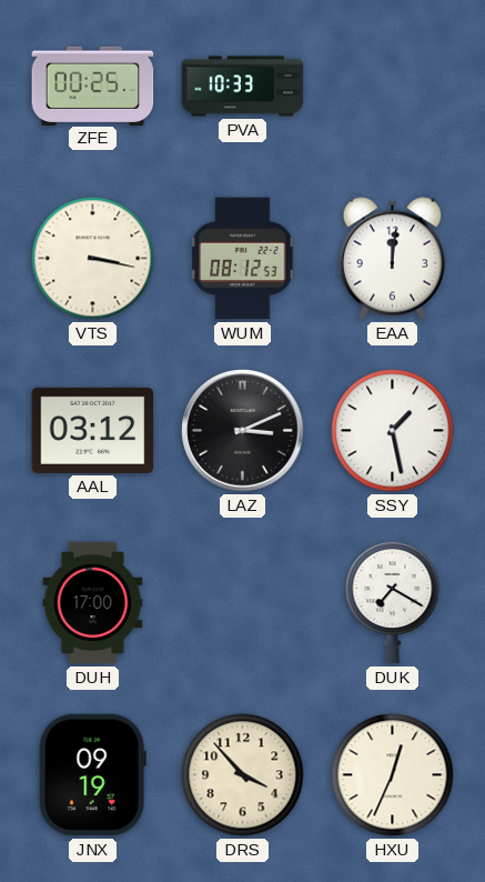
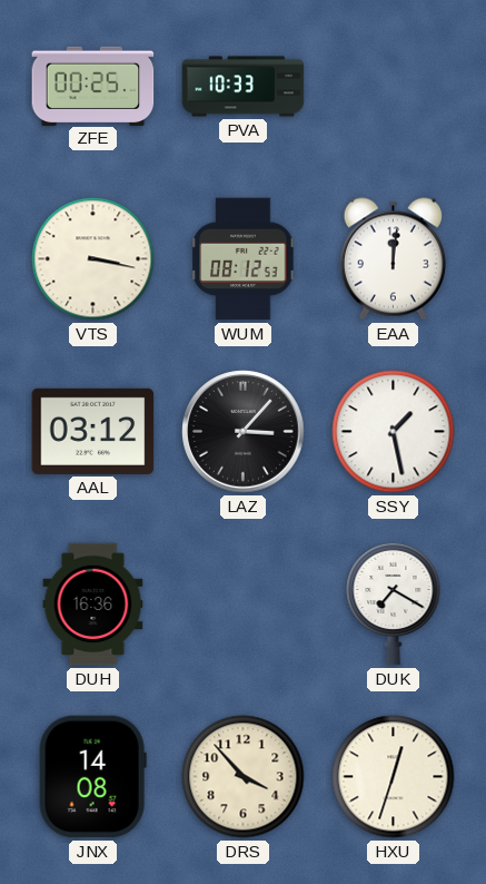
LAZ: 3:11 -> 3:07 (244, 432)
DUH: 17:00 -> 16:36 (93, 605)
JNX: 09:19 -> 14:08 (92, 777)
HXU: 12:34 -> 12:33 (394, 777)
